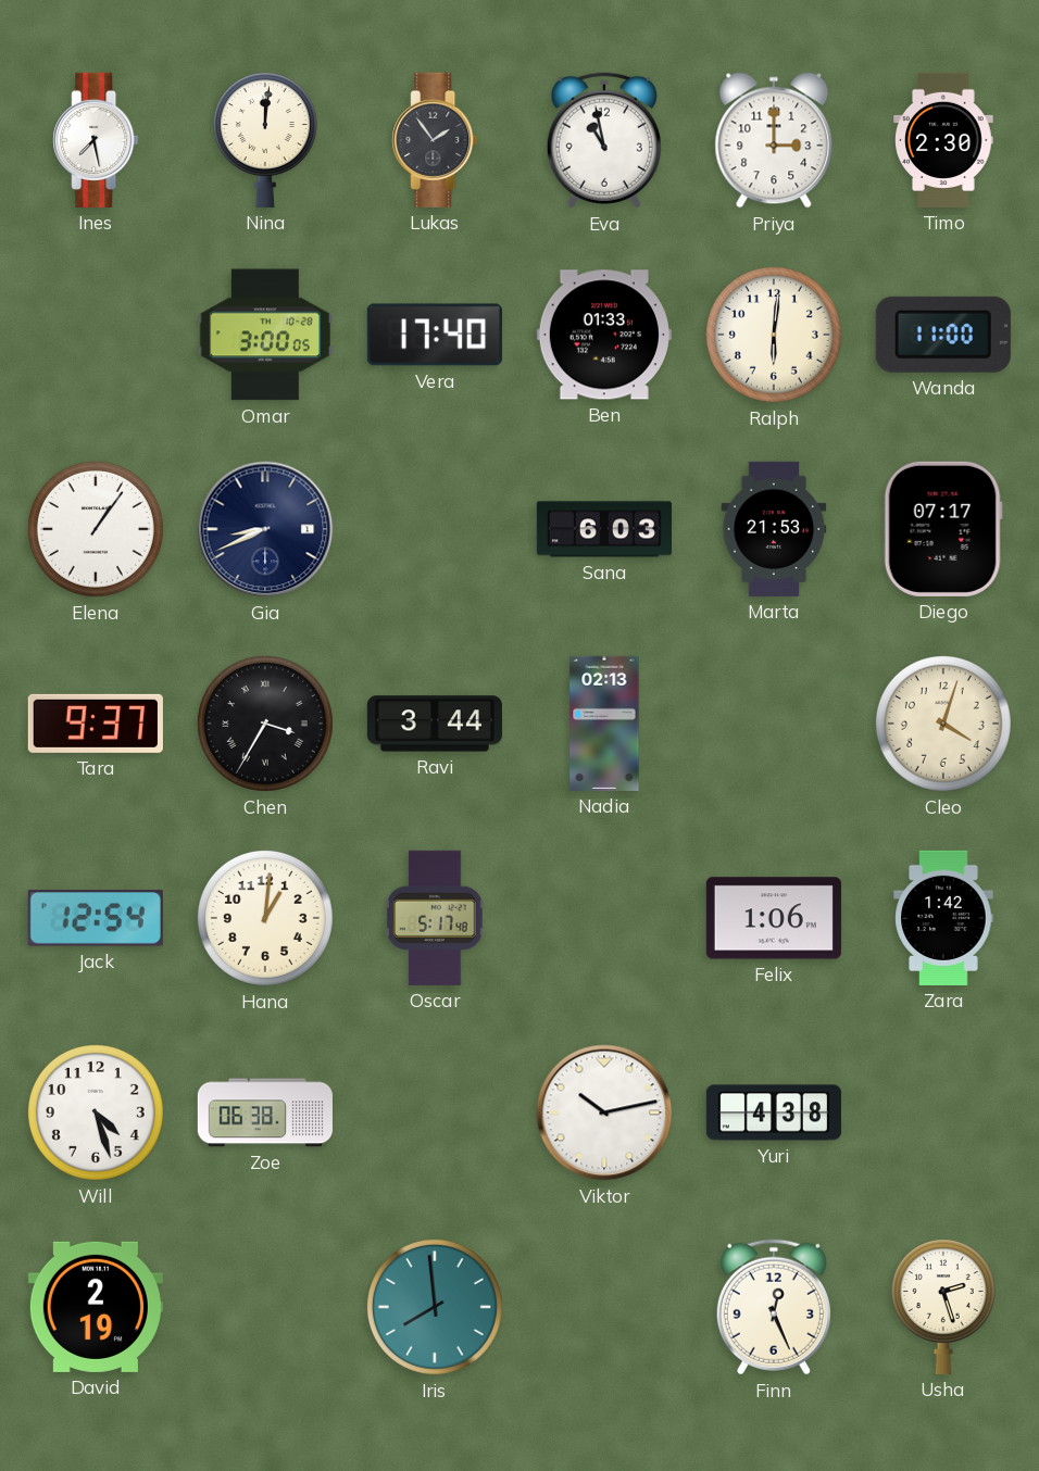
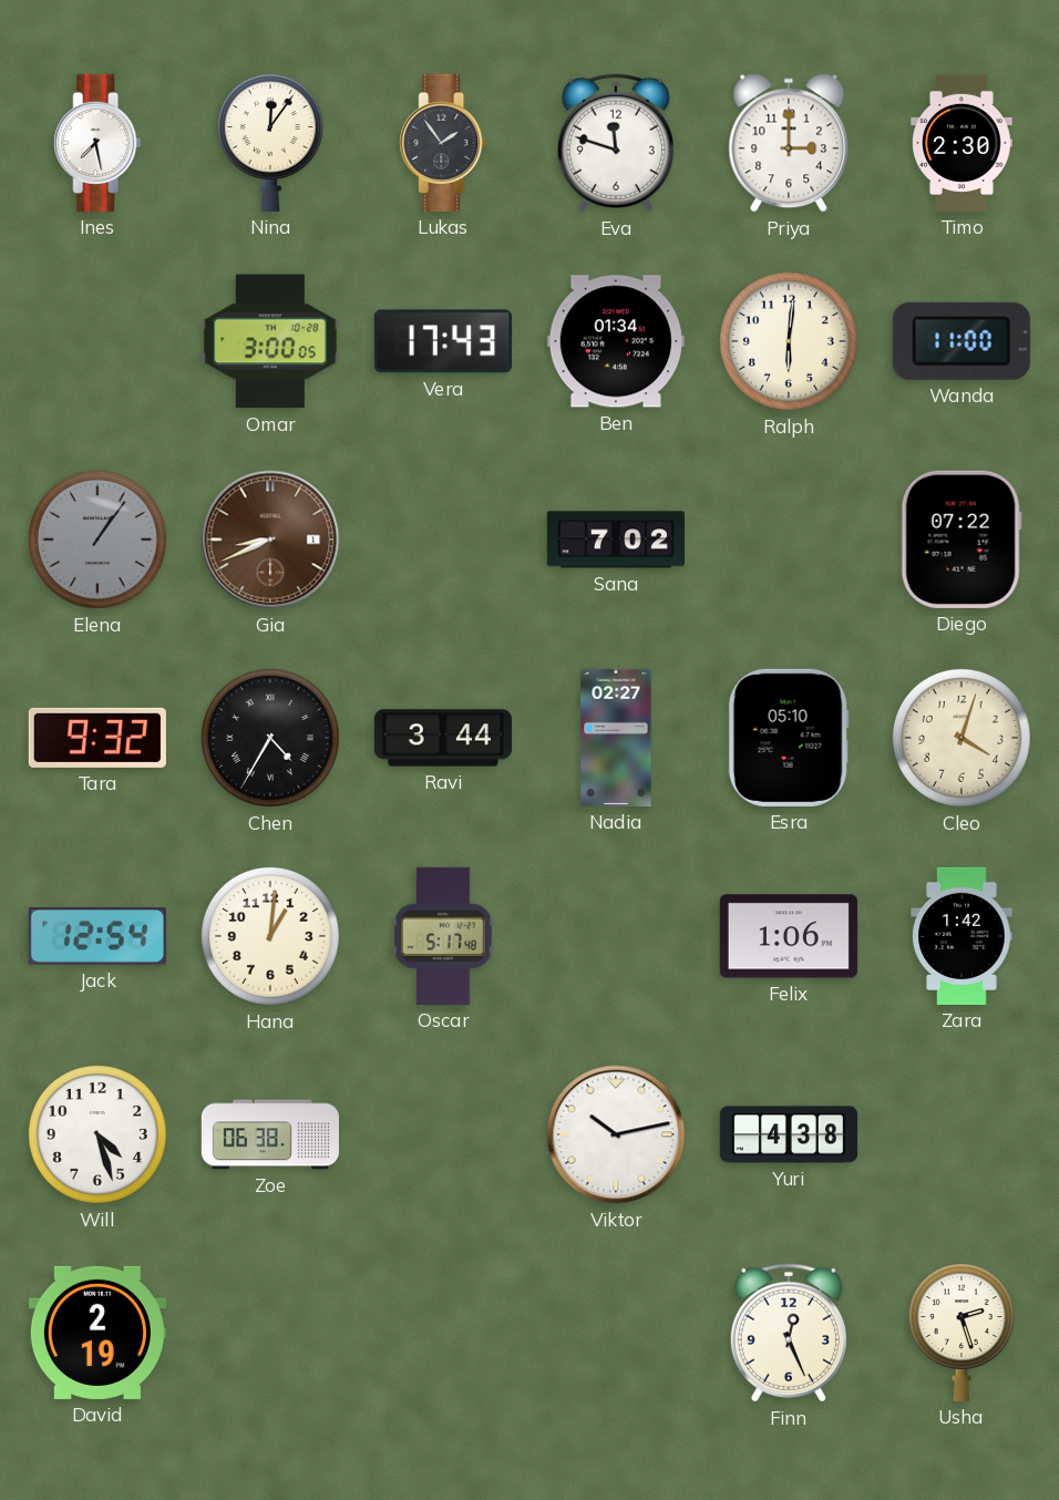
Nina: 12:01 -> 12:06 (270, 143)
Eva: 10:58 -> 11:48 (616, 143)
Vera: 17:40 -> 17:43 (443, 341)
Ben: 01:33 -> 01:34 (616, 341)
Elena dial: white -> grey (97, 540)
Gia dial: navy -> brown (270, 540)
Sana: 6:03 -> 7:02 (616, 540)
Marta: 21:53 -> none (774, 529)
Diego: 07:17 -> 07:22 (962, 540)
Tara: 9:37 -> 9:32 (97, 738)
Chen: 3:35 -> 4:35 (270, 738)
Nadia: 02:13 -> 02:27 (616, 738)
Esra: none -> 05:10 (789, 738)
Iris: 7:59 -> none (435, 1307)
